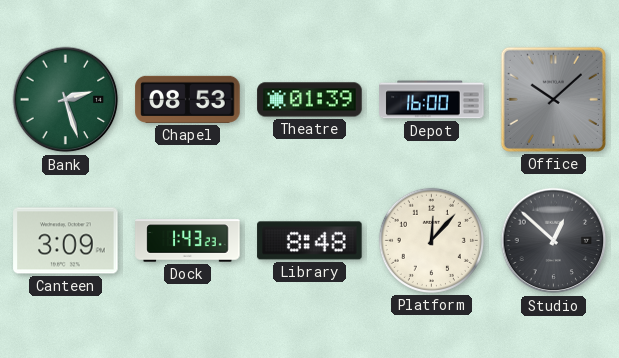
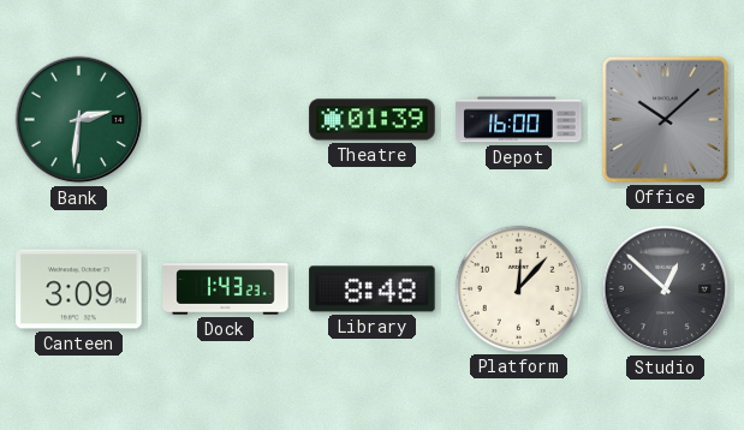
Bank: 2:27 -> 2:31 (79, 120)
Chapel: 08:53 -> none (188, 99)
